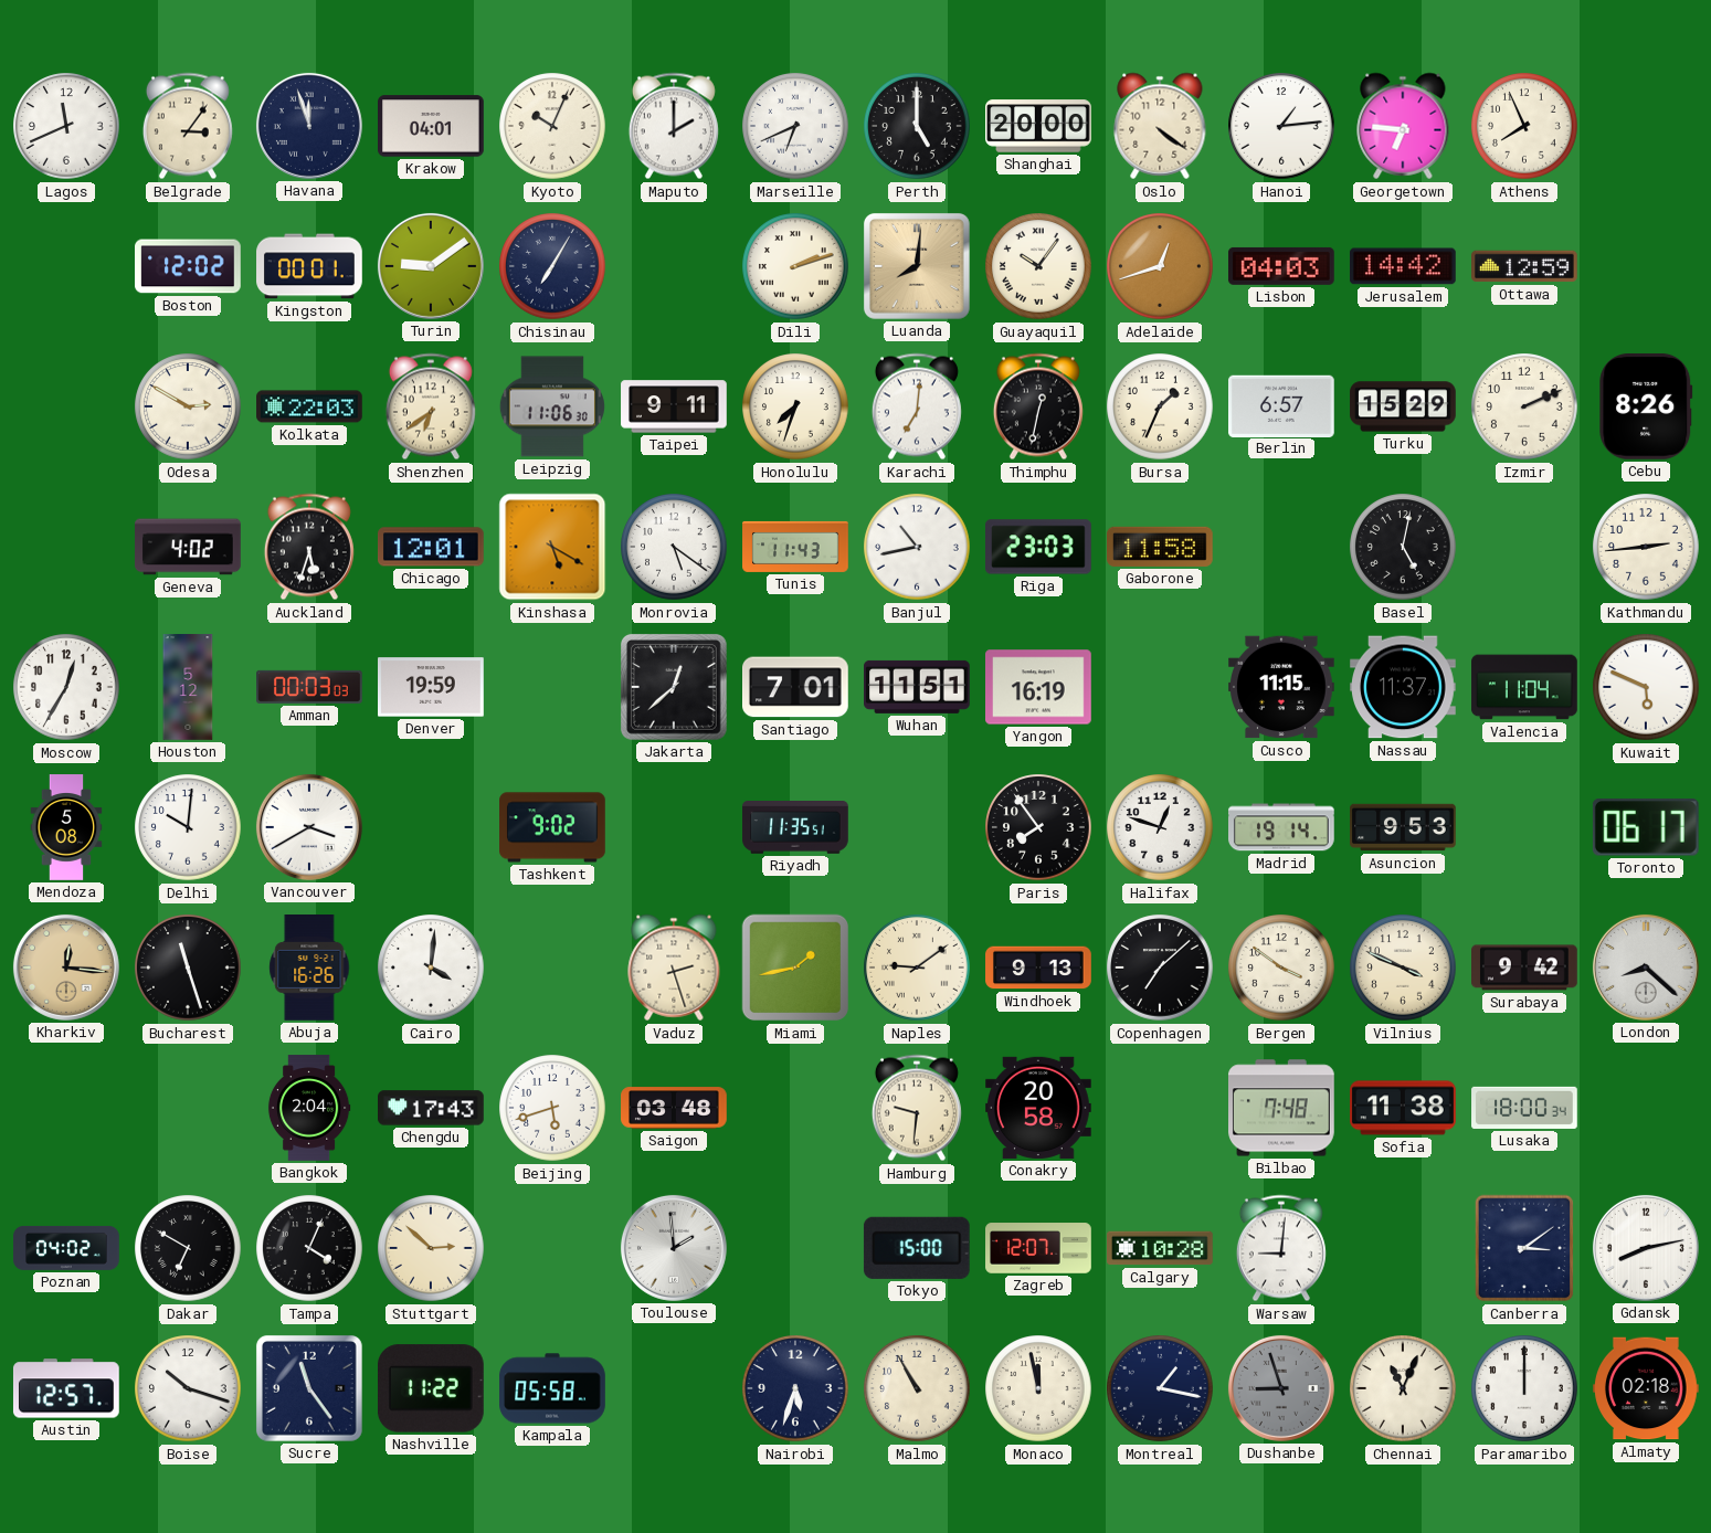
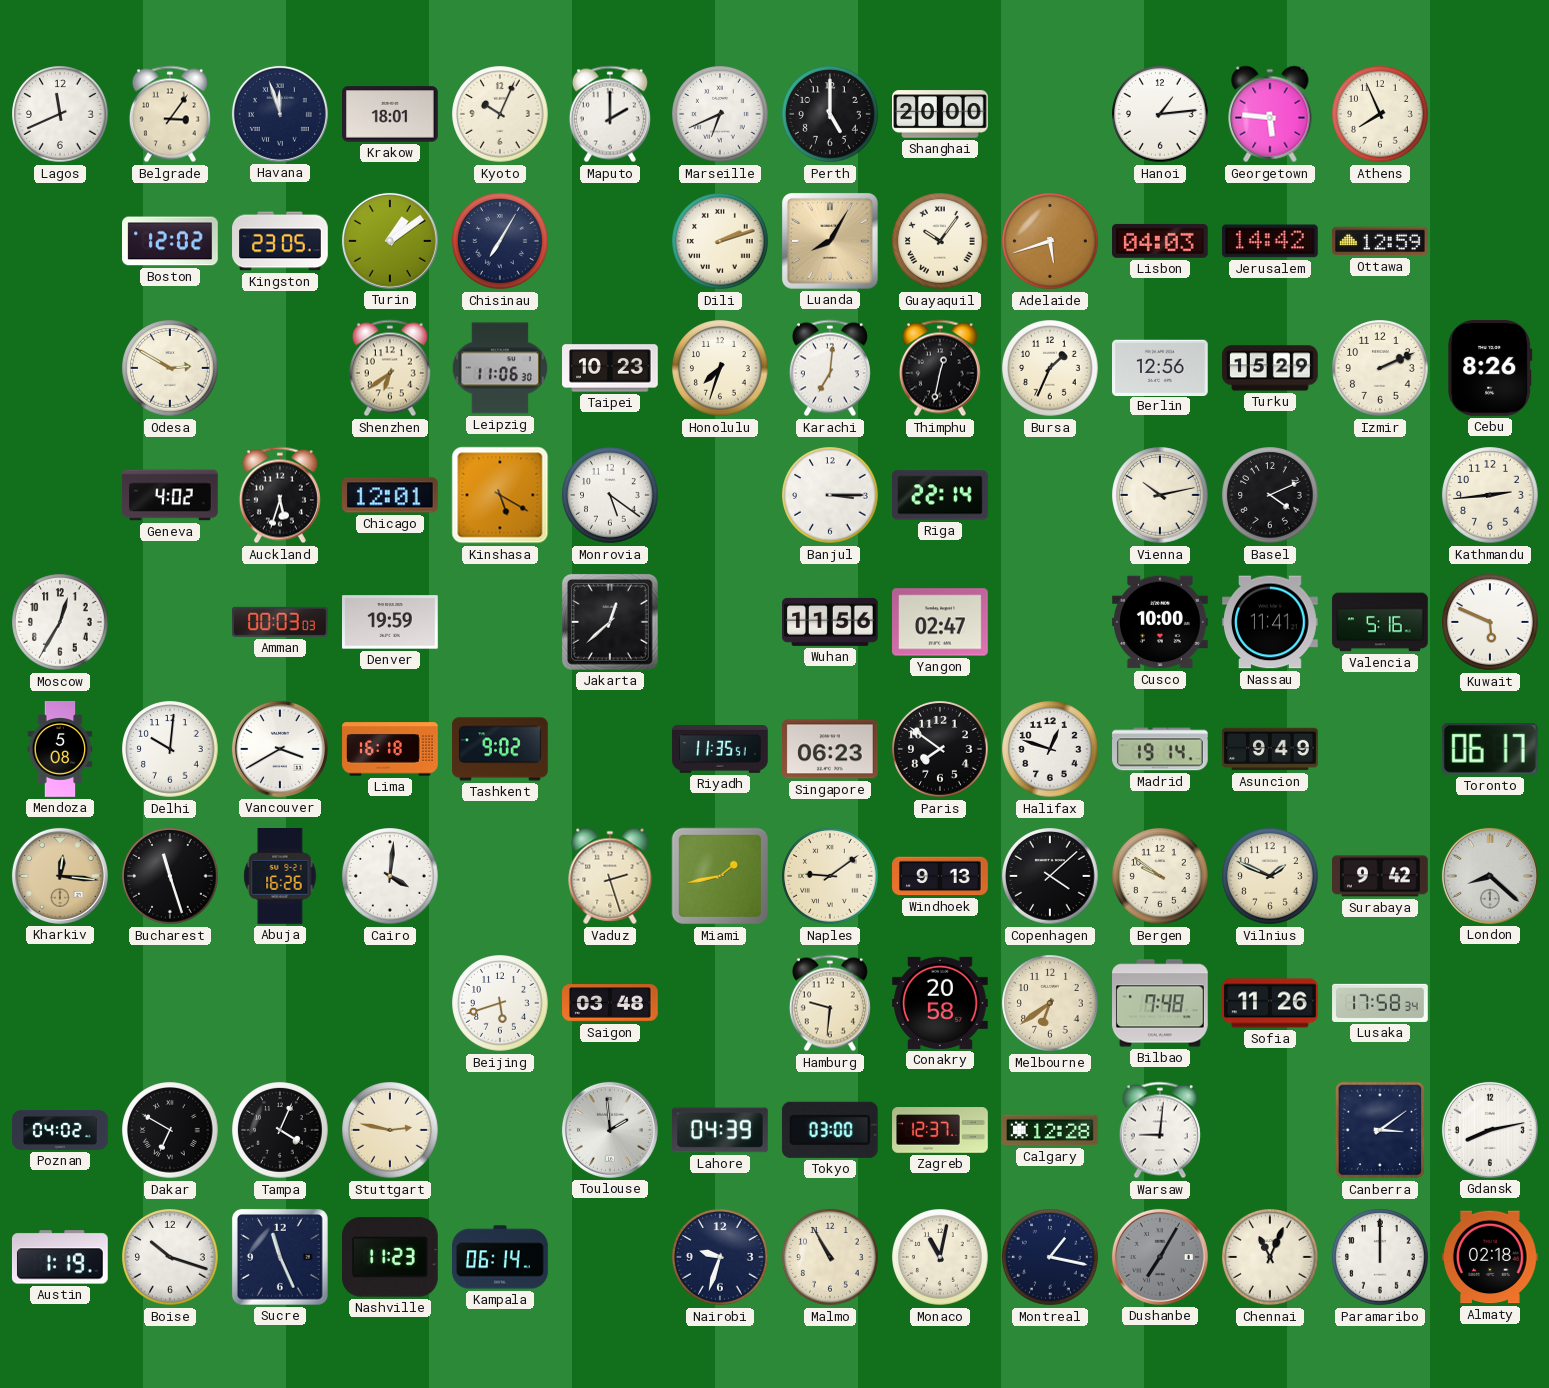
Krakow: 04:01 -> 18:01 (391, 114)
Oslo: 4:21 -> none (1160, 126)
Georgetown: 6:46 -> 5:46 (1270, 114)
Kingston: 00:01 -> 23:05 (280, 241)
Turin: 9:09 -> 1:09 (390, 241)
Luanda: 8:01 -> 8:05 (830, 241)
Adelaide: 12:42 -> 5:42 (1050, 241)
Kolkata: 22:03 -> none (309, 406)
Taipei: 9:11 -> 10:23 (610, 368)
Berlin: 6:57 -> 12:56 (1161, 367)
Tunis: 11:43 -> none (795, 547)
Banjul: 10:43 -> 3:15 (830, 495)
Riga: 23:03 -> 22:14 (941, 495)
Gaborone: 11:58 -> none (1161, 547)
Vienna: none -> 10:13 (1160, 495)
Basel: 5:02 -> 4:11 (1270, 495)
Houston: 5:12 -> none (188, 687)
Santiago: 7:01 -> none (796, 687)
Wuhan: 11:51 -> 11:56 (831, 622)
Yangon: 16:19 -> 02:47 (941, 622)
Cusco: 11:15 -> 10:00 (1161, 622)
Nassau: 11:37 -> 11:41 (1271, 622)
Valencia: 11:04 -> 5:16 (1380, 622)
Lima: none -> 16:18 (390, 749)
Singapore: none -> 06:23 (831, 749)
Paris: 7:54 -> 7:51 (940, 749)
Asuncion: 9:53 -> 9:49 (1270, 749)
Copenhagen: 7:08 -> 4:08 (1050, 876)
Bergen: 3:51 -> 9:51 (1160, 876)
Vilnius: 3:49 -> 1:49 (1270, 876)
Bangkok: 2:04 -> none (309, 1108)
Chengdu: 17:43 -> none (432, 1108)
Melbourne: none -> 6:39 (1050, 1003)
Sofia: 11:38 -> 11:26 (1270, 1003)
Lusaka: 18:00 -> 17:58 (1380, 1003)
Stuttgart: 2:52 -> 2:47 (390, 1130)
Lahore: none -> 04:39 (721, 1130)
Tokyo: 15:00 -> 03:00 (830, 1130)
Zagreb: 12:07 -> 12:37 (940, 1130)
Calgary: 10:28 -> 12:28 (1051, 1130)
Austin: 12:57 -> 1:19 (60, 1257)
Sucre: 11:24 -> 11:26 (280, 1257)
Nashville: 11:22 -> 11:23 (390, 1257)
Kampala: 05:58 -> 06:14 (500, 1257)
Nairobi: 5:33 -> 9:33 (720, 1257)
Monaco: 11:58 -> 11:02 (940, 1257)
Dushanbe: 8:57 -> 7:05 (1160, 1257)
